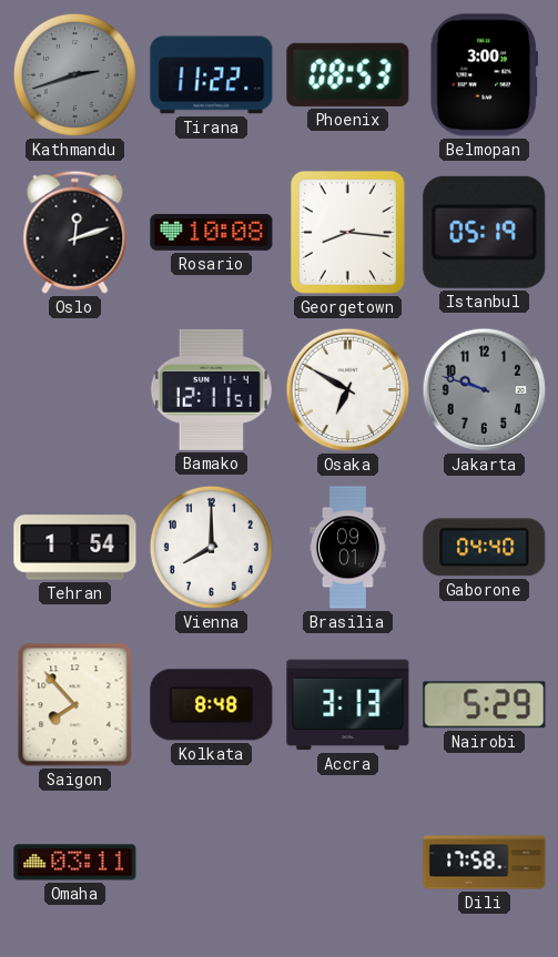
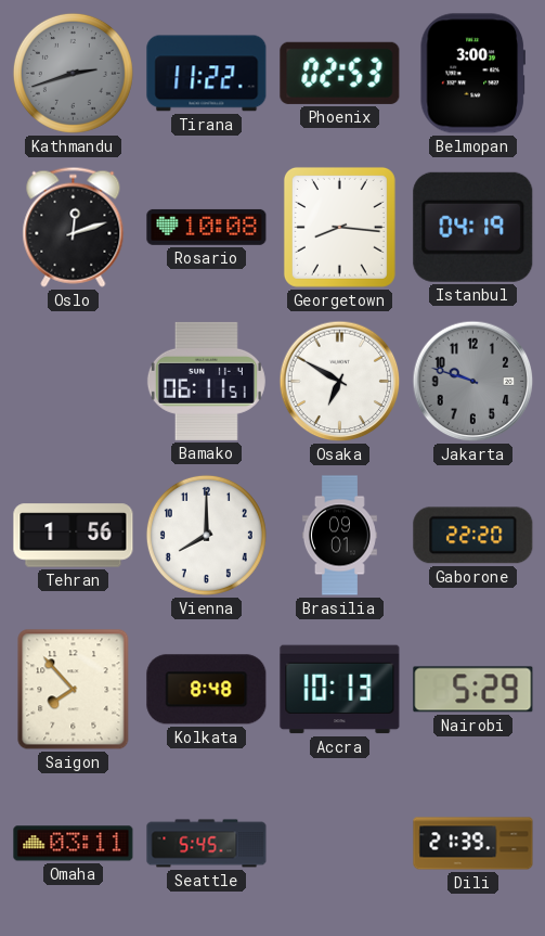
Phoenix: 08:53 -> 02:53 (340, 73)
Istanbul: 05:19 -> 04:19 (473, 227)
Bamako: 12:11 -> 06:11 (206, 381)
Tehran: 1:54 -> 1:56 (74, 536)
Gaborone: 04:40 -> 22:20 (473, 536)
Accra: 3:13 -> 10:13 (340, 690)
Seattle: none -> 5:45 (207, 844)
Dili: 17:58 -> 21:39 (473, 844)
